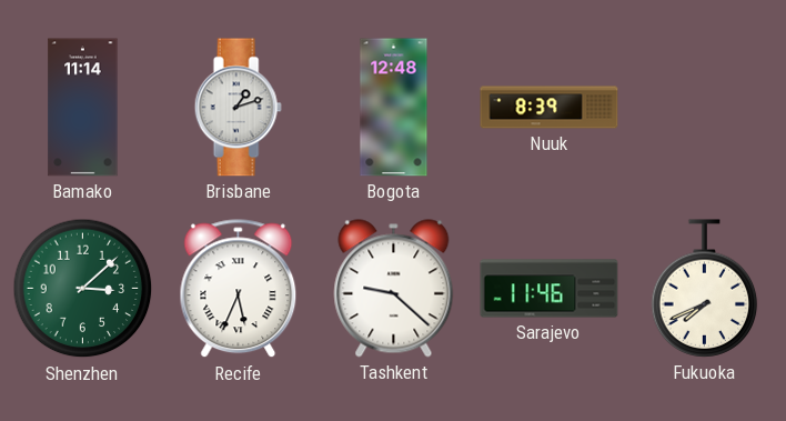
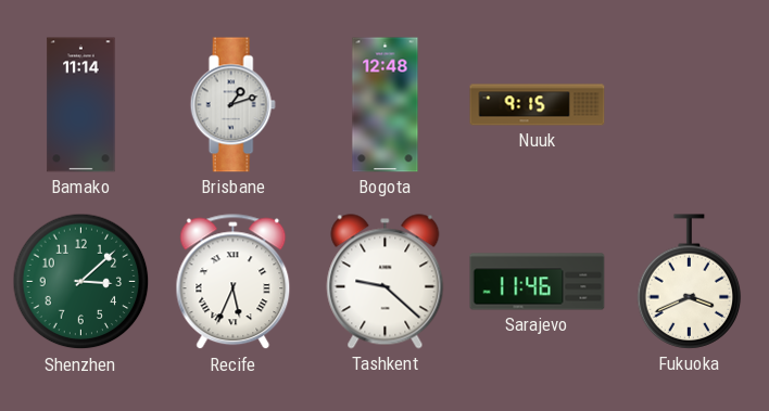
Nuuk: 8:39 -> 9:15 (538, 105)
Fukuoka: 7:41 -> 3:41 (690, 282)
